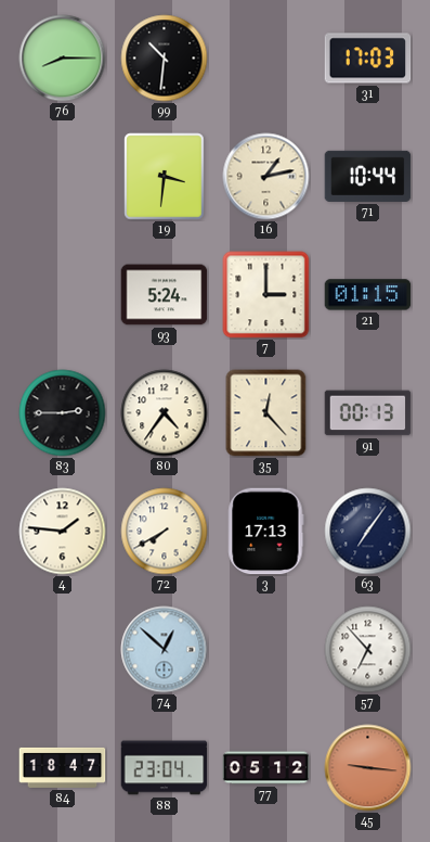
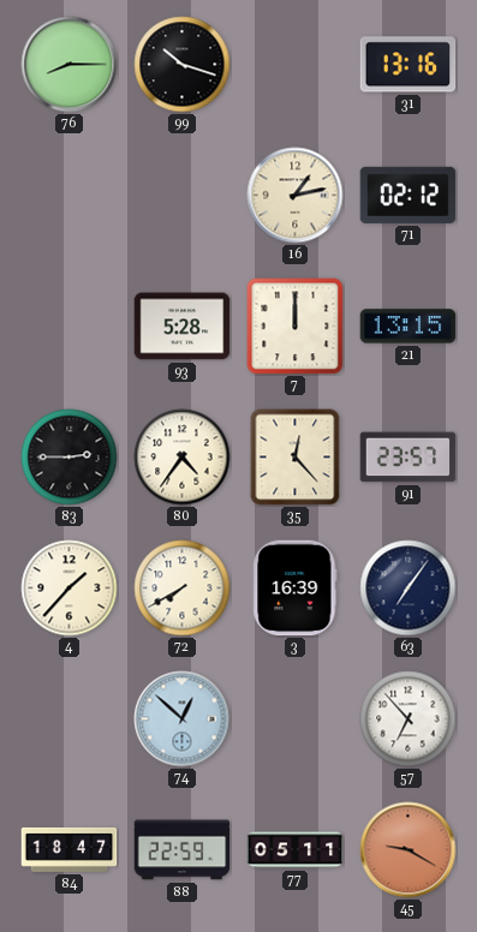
99: 10:31 -> 10:18 (183, 65)
31: 17:03 -> 13:16 (409, 65)
19: 3:31 -> none (165, 177)
71: 10:44 -> 02:12 (409, 195)
93: 5:24 -> 5:28 (183, 327)
7: 3:00 -> 12:00 (296, 327)
21: 01:15 -> 13:15 (409, 327)
91: 00:13 -> 23:57 (409, 458)
4: 1:46 -> 1:37 (70, 589)
3: 17:13 -> 16:39 (296, 589)
88: 23:04 -> 22:59 (183, 850)
77: 05:12 -> 05:11 (296, 850)
45: 9:16 -> 9:20 (409, 850)
